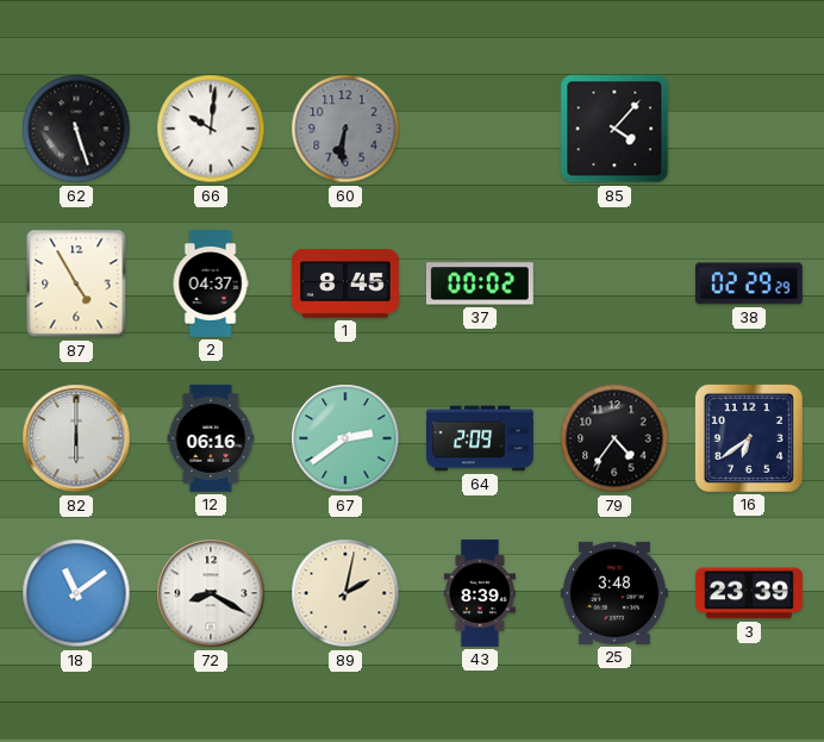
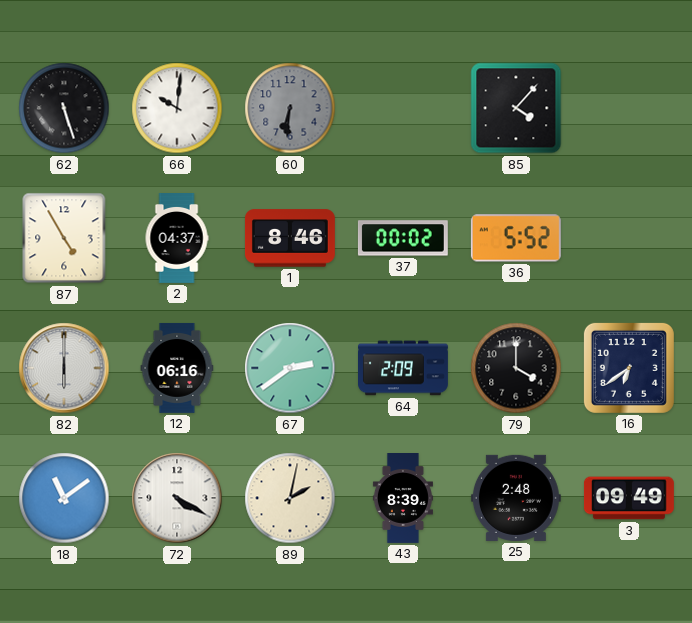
1: 8:45 -> 8:46 (290, 238)
36: none -> 5:52 (516, 238)
38: 02:29 -> none (749, 283)
79: 4:36 -> 4:00 (516, 368)
72: 8:20 -> 4:20 (177, 498)
25: 3:48 -> 2:48 (516, 498)
3: 23:39 -> 09:49 (629, 498)
